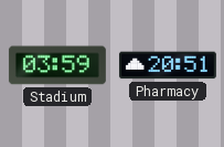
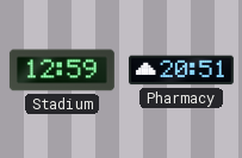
Stadium: 03:59 -> 12:59 (62, 70)
